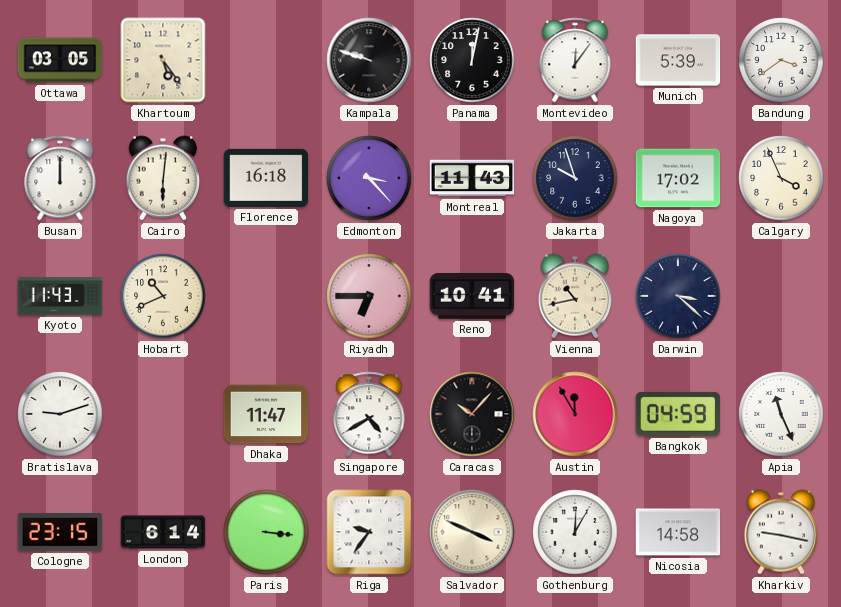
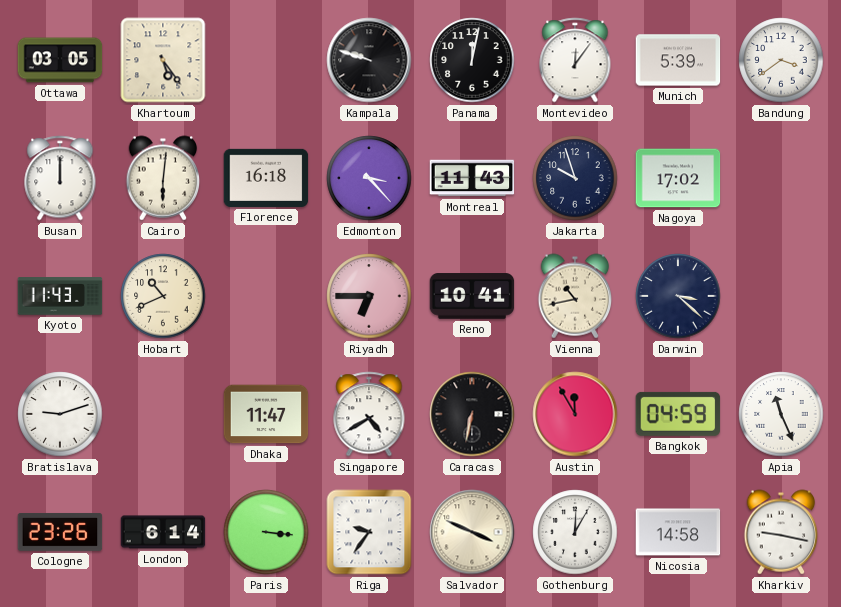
Calgary: 3:56 -> none (781, 178)
Caracas: 10:07 -> 6:32 (472, 414)
Cologne: 23:15 -> 23:26 (60, 532)
